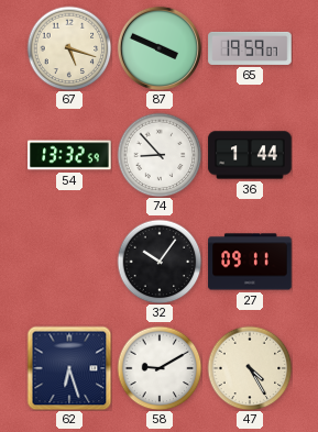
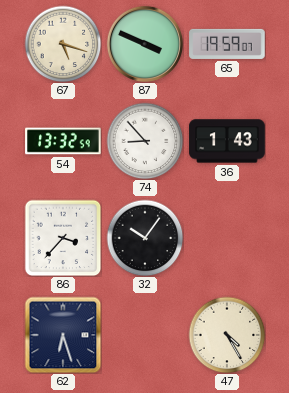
36: 1:44 -> 1:43 (227, 141)
86: none -> 3:37 (63, 238)
27: 09:11 -> none (250, 262)
58: 9:10 -> none (160, 368)
